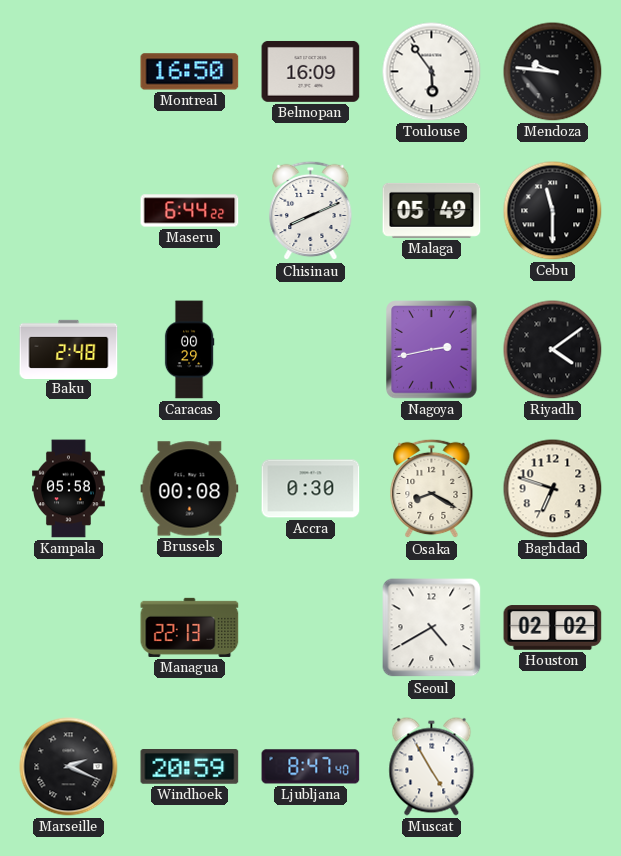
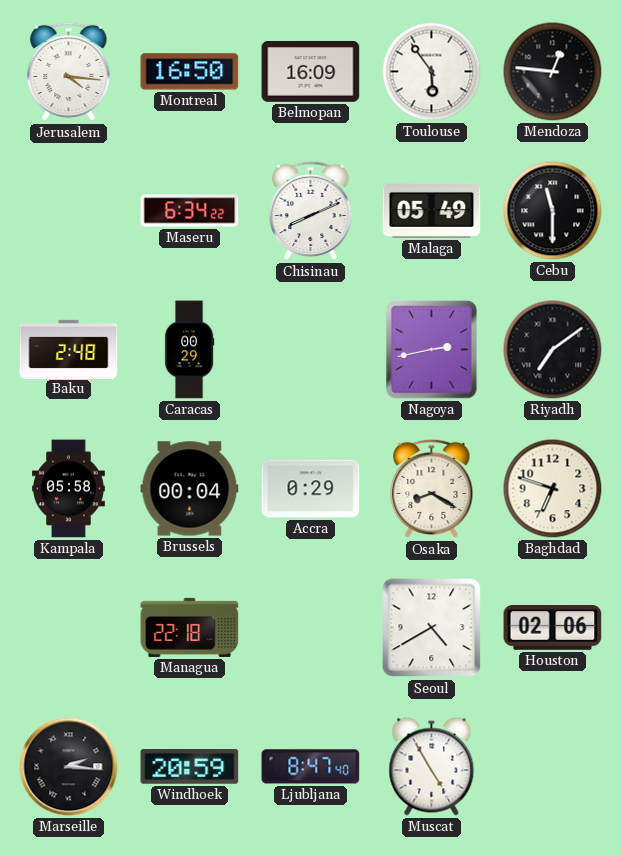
Jerusalem: none -> 4:16 (69, 72)
Mendoza: 9:46 -> 12:46 (553, 72)
Maseru: 6:44 -> 6:34 (190, 211)
Riyadh: 4:09 -> 7:09 (553, 350)
Brussels: 00:08 -> 00:04 (190, 489)
Accra: 0:30 -> 0:29 (311, 489)
Managua: 22:13 -> 22:18 (190, 627)
Houston: 02:02 -> 02:06 (553, 628)
Marseille: 2:19 -> 2:16 (69, 767)
